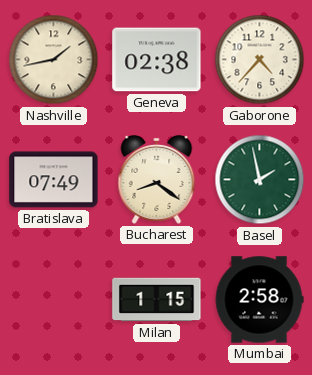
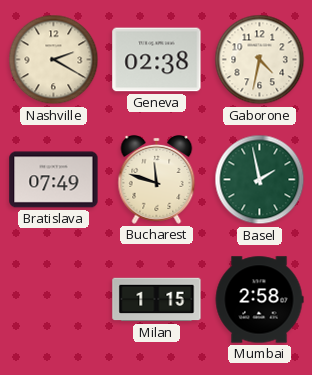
Nashville: 1:43 -> 2:20 (54, 60)
Gaborone: 4:37 -> 4:32 (260, 60)
Bucharest: 8:21 -> 11:48 (157, 179)
